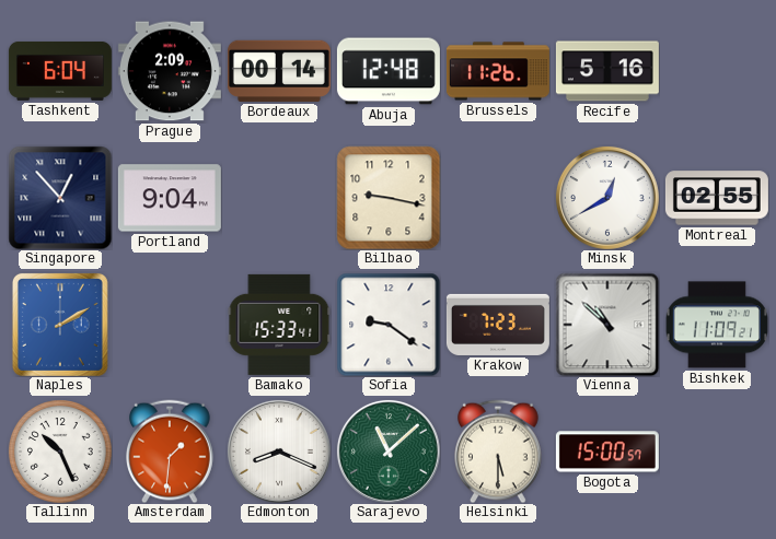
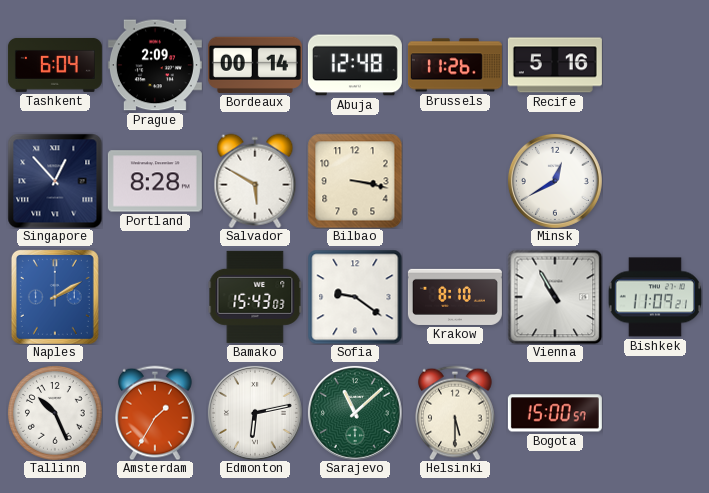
Portland: 9:04 -> 8:28 (155, 181)
Salvador: none -> 5:50 (255, 181)
Bilbao: 9:17 -> 3:17 (355, 181)
Montreal: 02:55 -> none (717, 198)
Bamako: 15:33 -> 15:43 (255, 297)
Krakow: 7:23 -> 8:10 (455, 297)
Vienna: 10:52 -> 10:55 (555, 297)
Amsterdam: 1:31 -> 1:35 (156, 413)
Edmonton: 8:19 -> 6:13 (255, 413)
